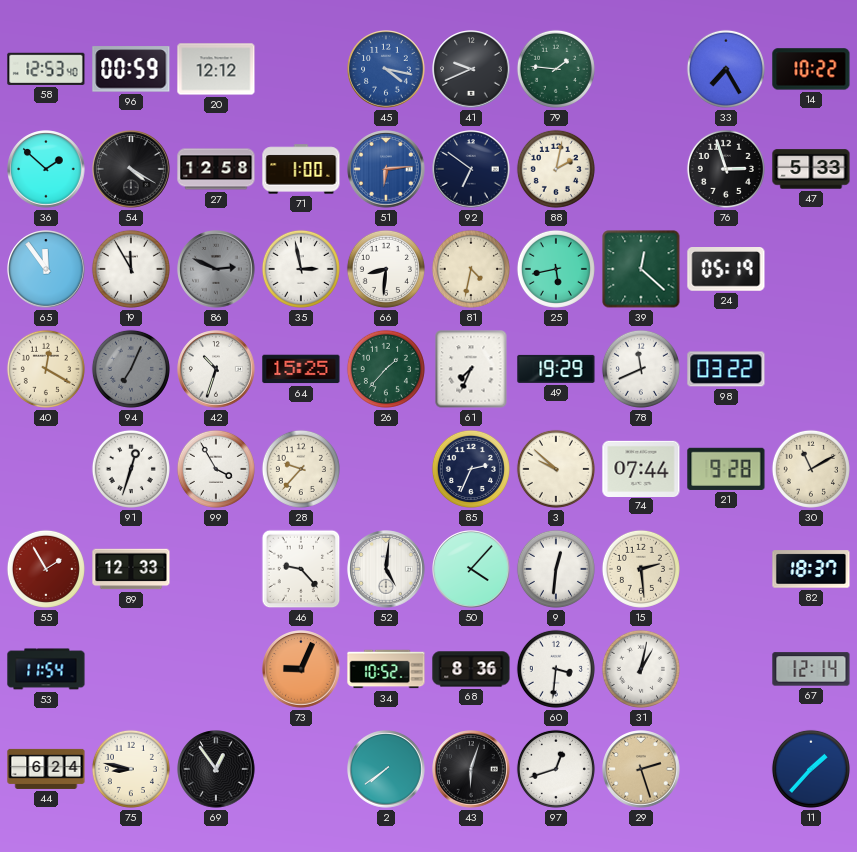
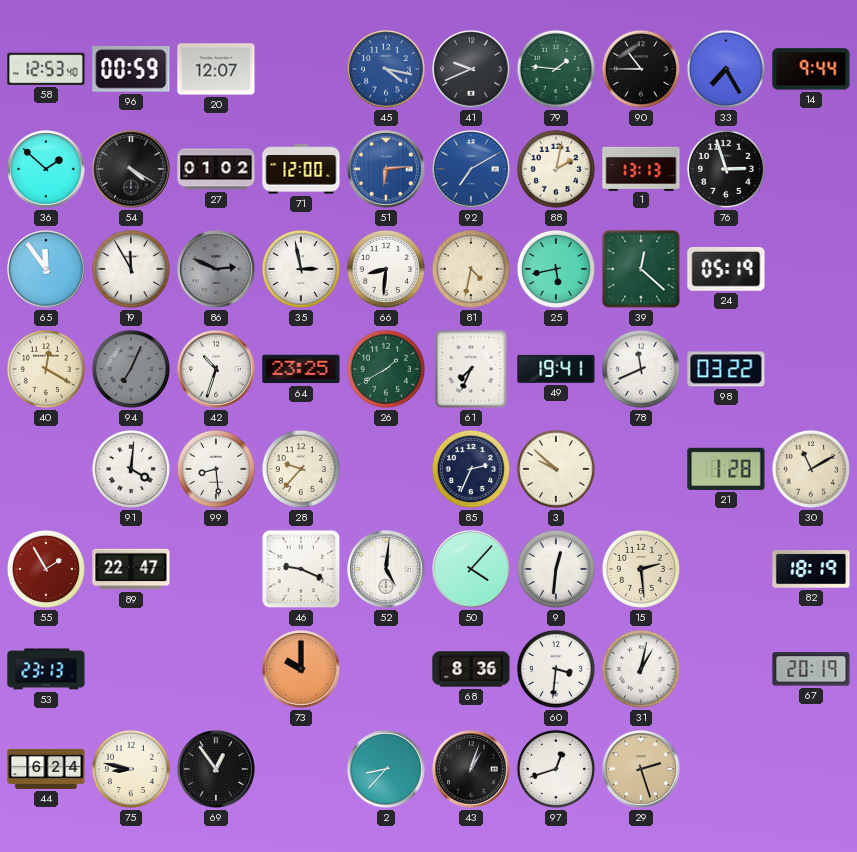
20: 12:12 -> 12:07 (216, 69)
90: none -> 10:45 (641, 69)
14: 10:22 -> 9:44 (811, 69)
27: 12:58 -> 01:02 (216, 169)
71: 1:00 -> 12:00 (301, 169)
92: 6:51 -> 7:10 (471, 169)
92 dial: navy -> blue (471, 169)
1: none -> 13:13 (641, 168)
47: 5:33 -> none (811, 169)
64: 15:25 -> 23:25 (301, 369)
26: 1:37 -> 1:40 (386, 369)
49: 19:29 -> 19:41 (556, 369)
91: 12:33 -> 4:01 (131, 469)
99: 3:55 -> 8:29 (216, 469)
74: 07:44 -> none (641, 468)
21: 9:28 -> 1:28 (726, 469)
89: 12:33 -> 22:47 (131, 569)
46: 9:23 -> 9:19 (301, 569)
82: 18:37 -> 18:19 (811, 569)
53: 11:54 -> 23:13 (46, 669)
73: 9:04 -> 10:00 (301, 669)
34: 10:52 -> none (386, 669)
67: 12:14 -> 20:19 (811, 669)
2: 7:39 -> 8:37 (386, 769)
43: 6:03 -> 1:03 (471, 769)
11: 1:37 -> none (811, 769)
